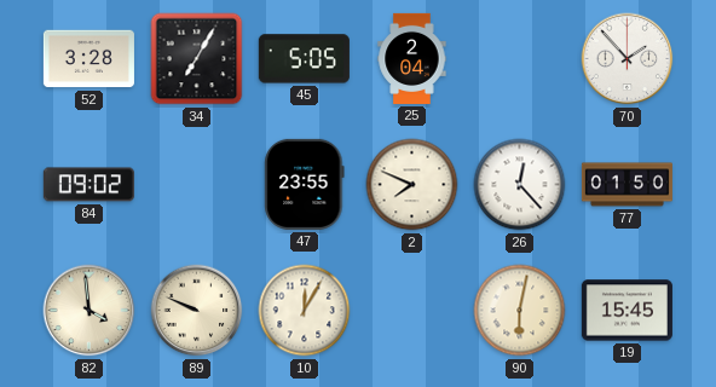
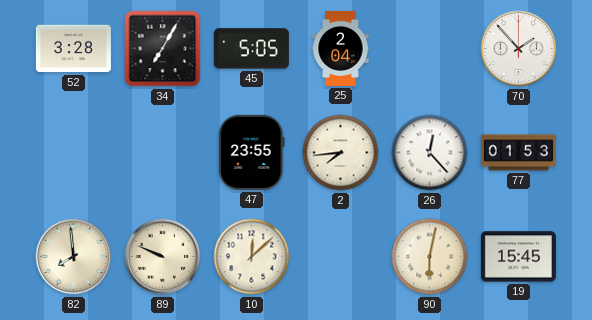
84: 09:02 -> none (88, 185)
2: 7:49 -> 7:44 (341, 153)
77: 01:50 -> 01:53 (518, 153)
82: 3:59 -> 7:59 (74, 257)
10: 12:05 -> 12:08 (252, 257)
